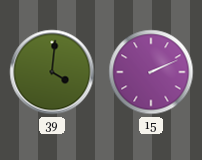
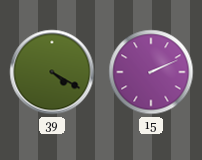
39: 4:01 -> 4:20 (52, 72)
